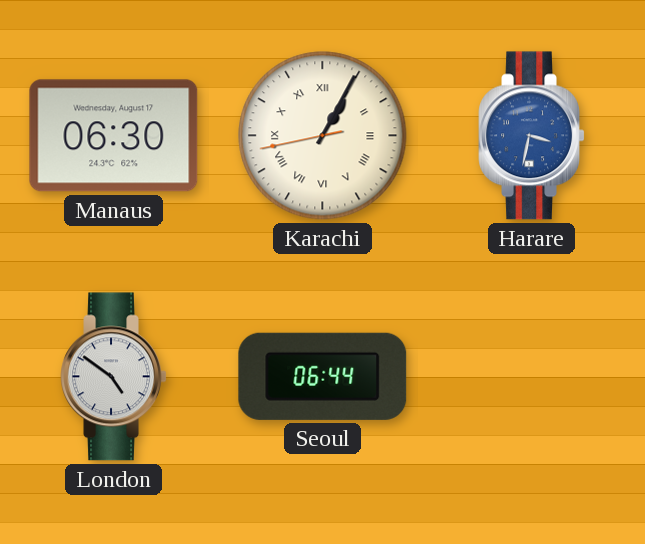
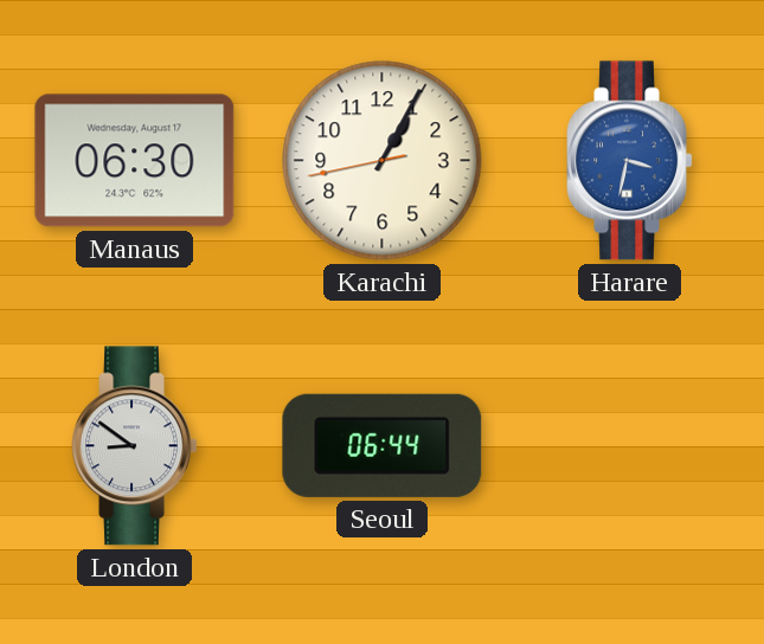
Karachi numerals: Roman -> Arabic (383, 161)
London: 4:51 -> 8:51 (135, 446)
